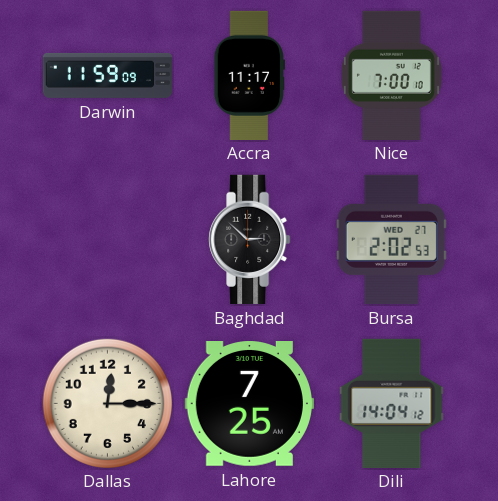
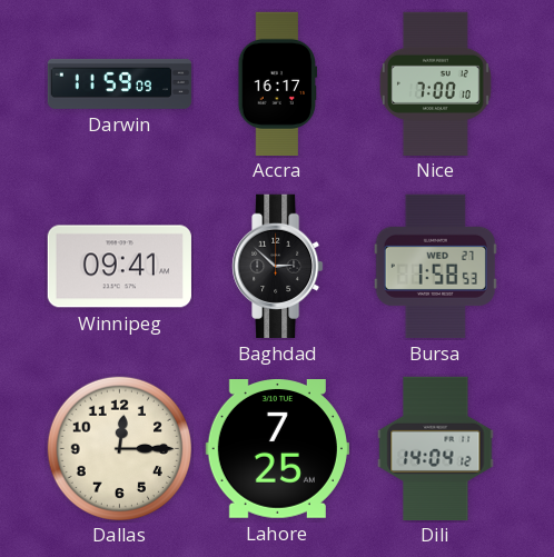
Accra: 11:17 -> 16:17 (277, 83)
Winnipeg: none -> 09:41 (119, 267)
Bursa: 2:02 -> 1:58 (435, 266)
